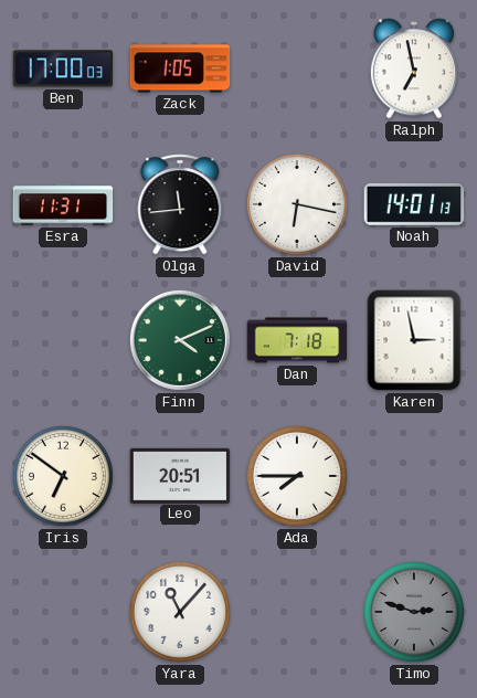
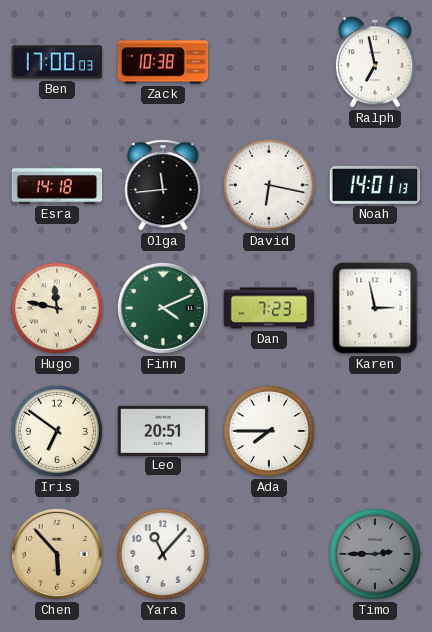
Zack: 1:05 -> 10:38 (163, 62)
Esra: 11:31 -> 14:18 (57, 185)
Hugo: none -> 11:47 (57, 308)
Dan: 7:18 -> 7:23 (269, 308)
Chen: none -> 5:53 (57, 554)
Timo: 2:48 -> 2:45 (375, 554)
